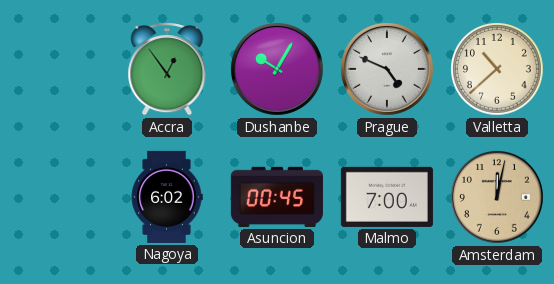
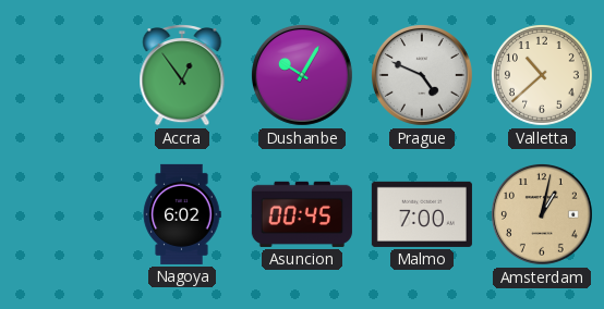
Amsterdam: 12:02 -> 1:02 (542, 214)
